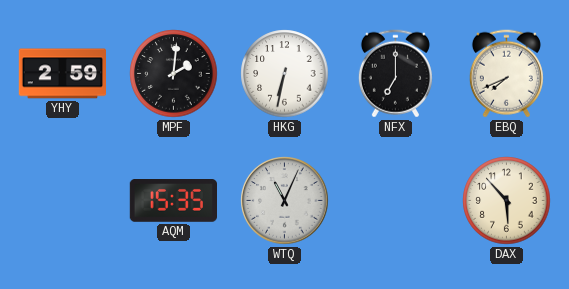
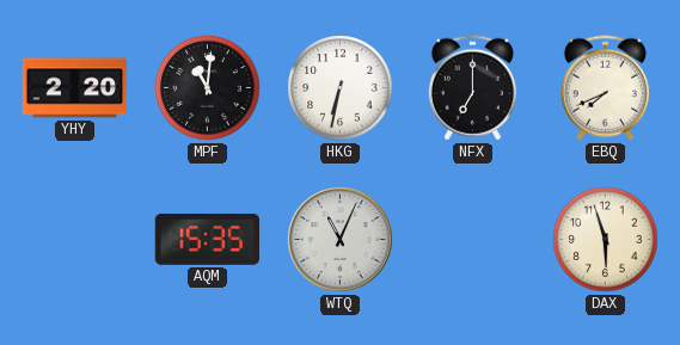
YHY: 2:59 -> 2:20 (74, 88)
MPF: 2:01 -> 11:01 (208, 88)
DAX: 5:53 -> 5:57 (606, 240)
